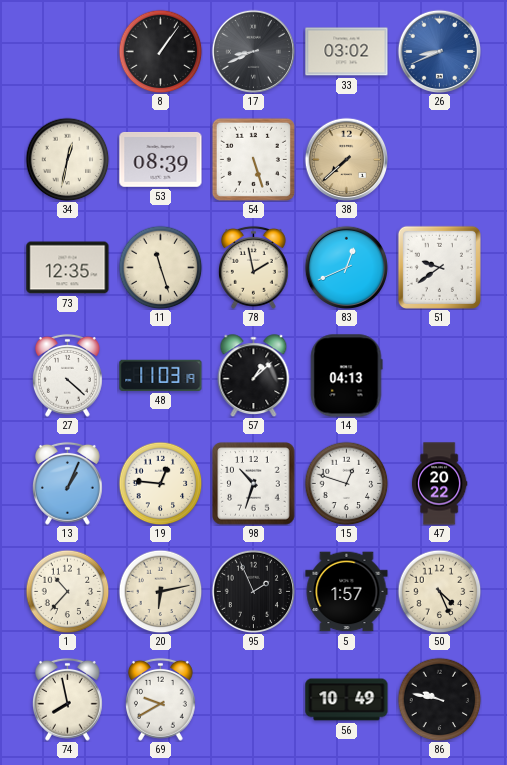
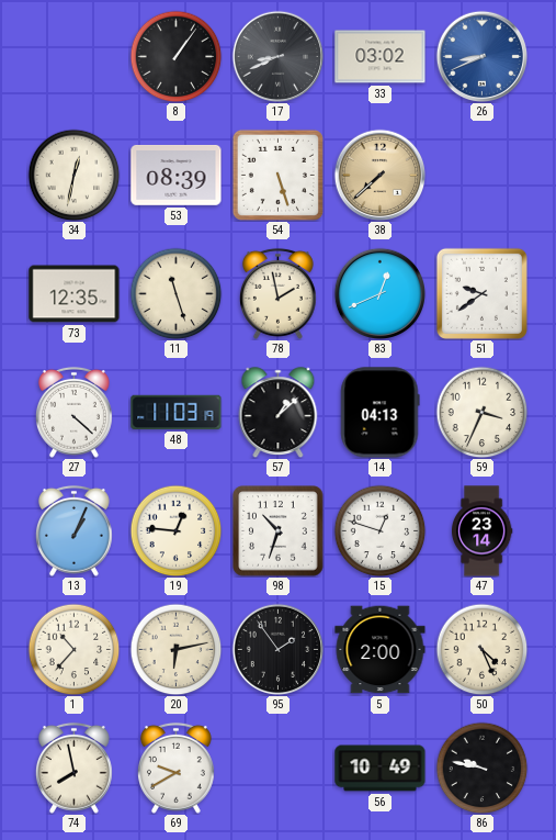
59: none -> 3:34 (481, 412)
47: 20:22 -> 23:14 (481, 531)
95: 1:56 -> 1:54 (277, 649)
5: 1:57 -> 2:00 (381, 650)
